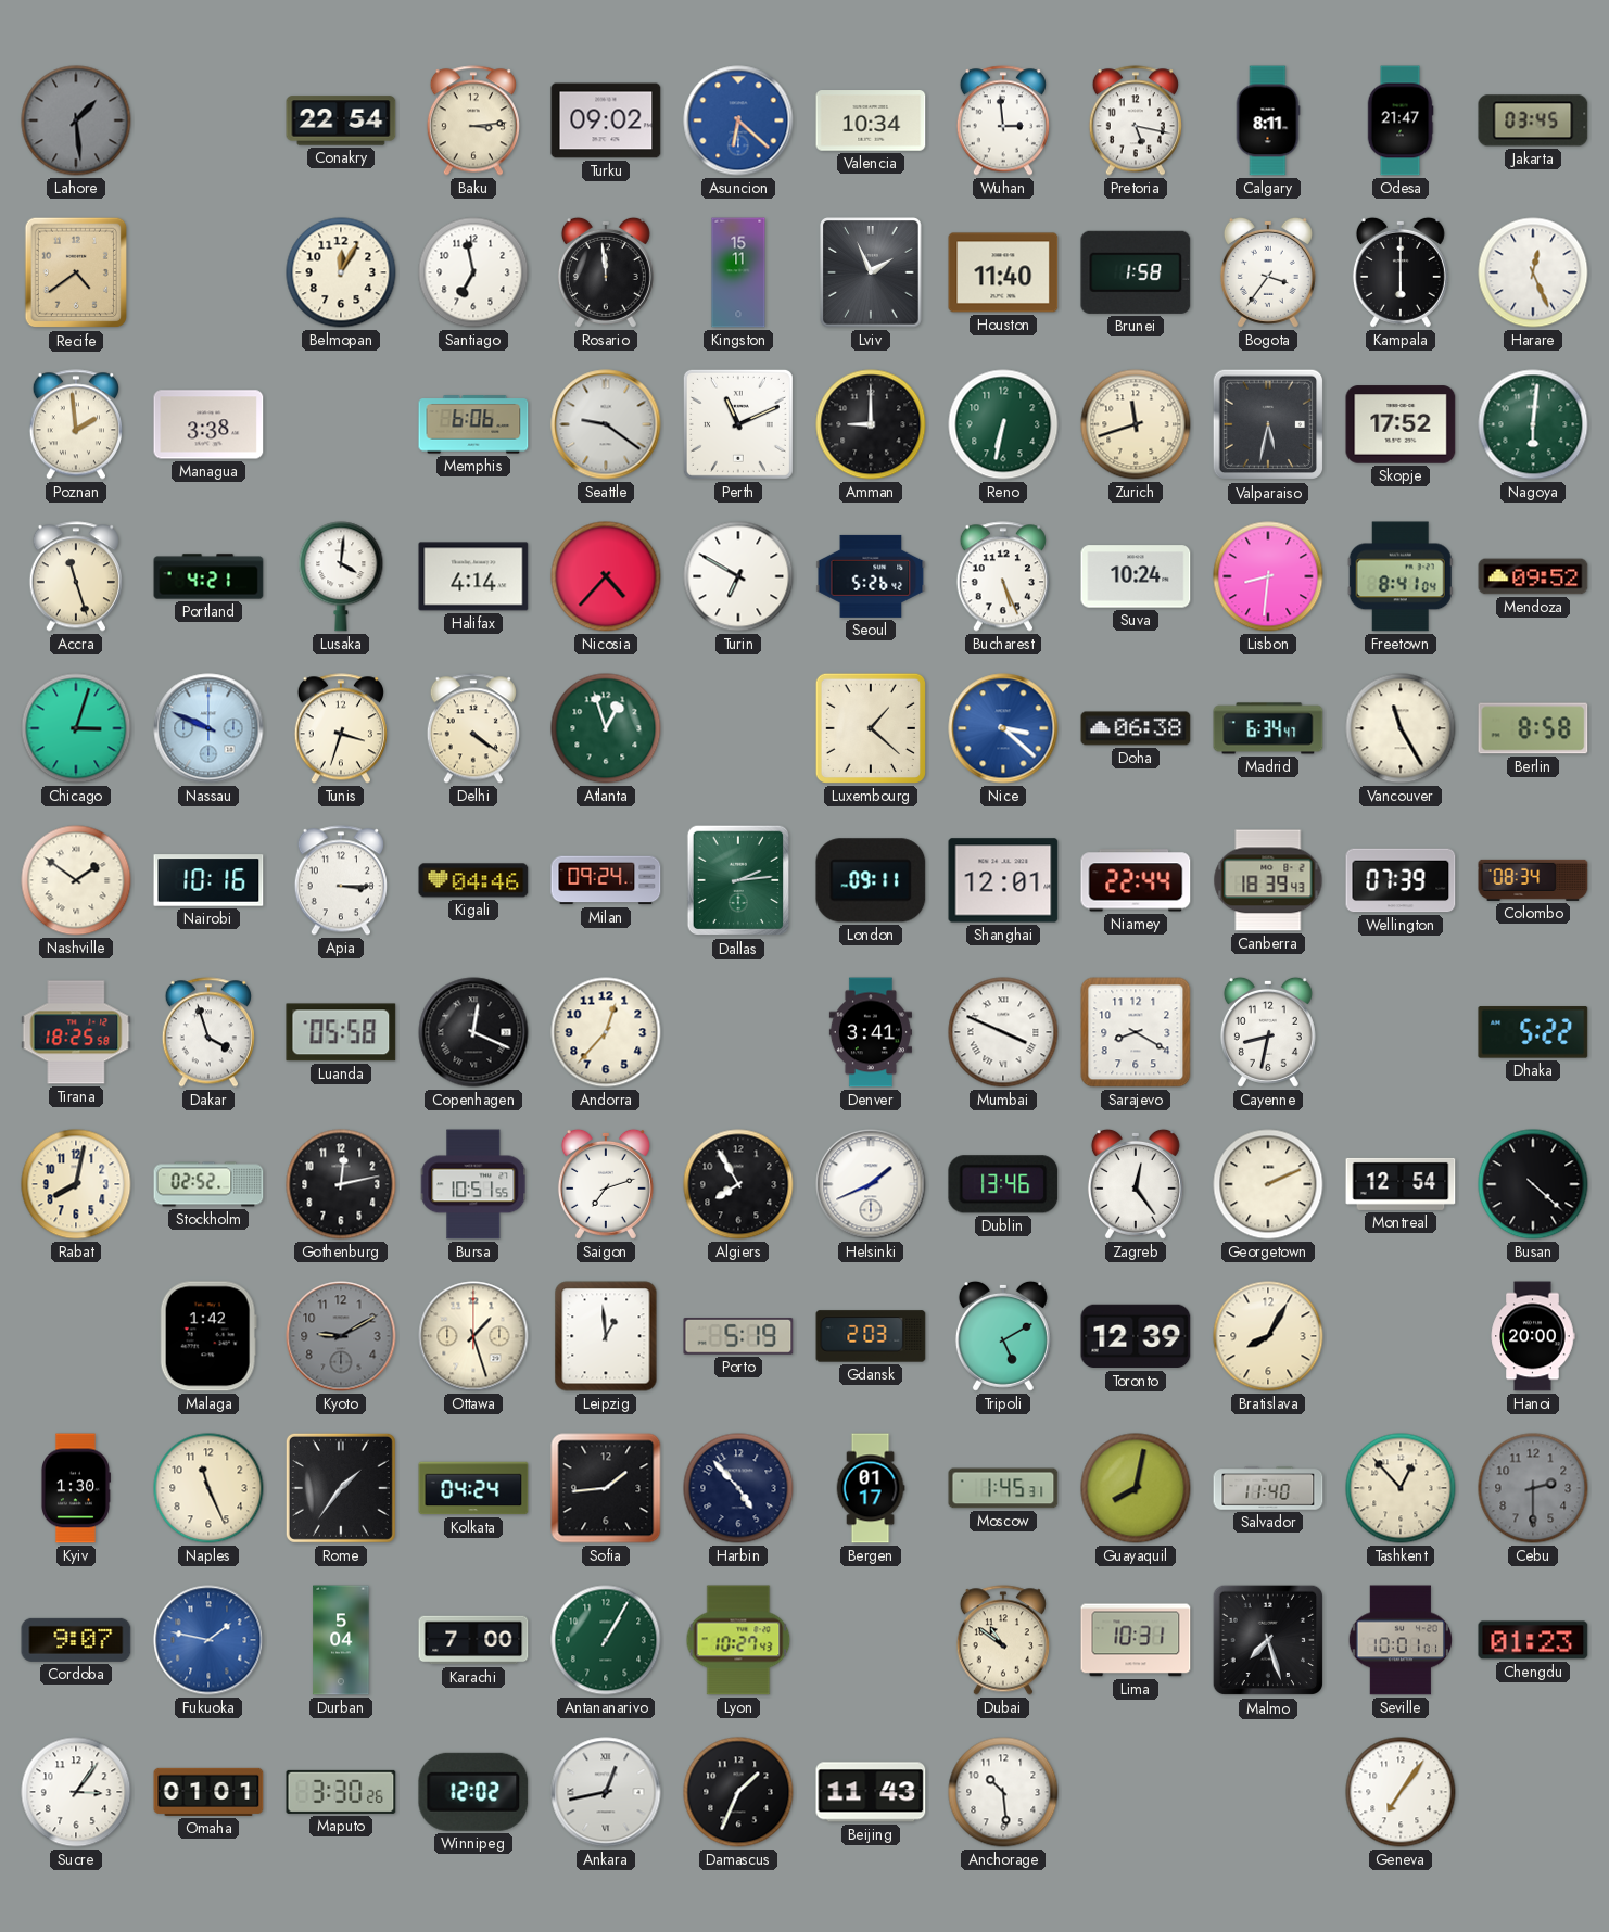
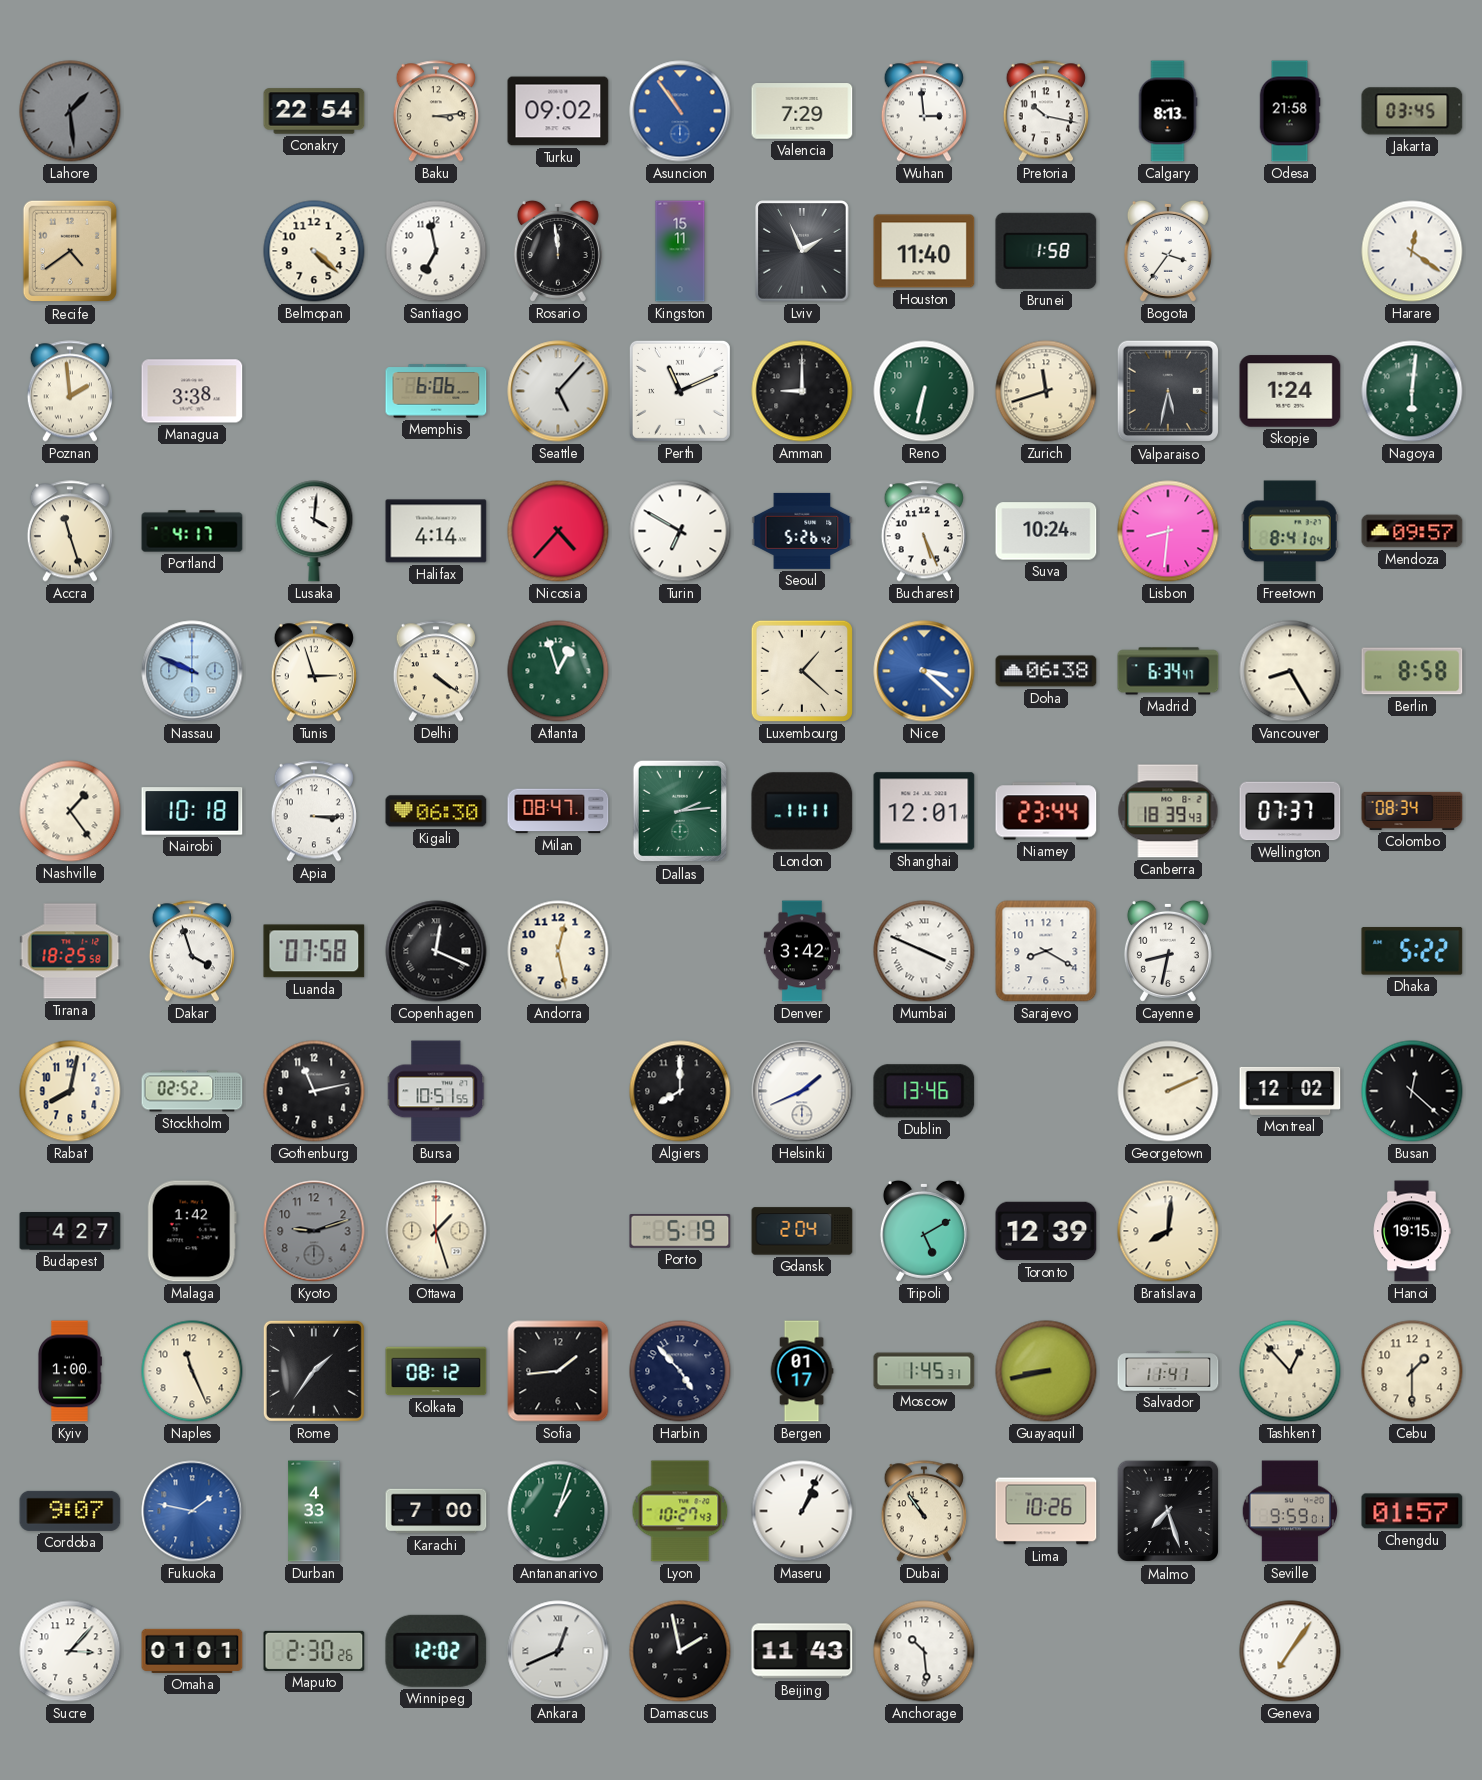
Asuncion: 6:22 -> 10:54 (680, 111)
Valencia: 10:34 -> 7:29 (802, 111)
Pretoria: 5:17 -> 10:17 (1046, 111)
Calgary: 8:11 -> 8:13 (1168, 111)
Odesa: 21:47 -> 21:58 (1290, 111)
Belmopan: 12:05 -> 4:22 (314, 251)
Kampala: 6:00 -> none (1401, 272)
Harare: 12:26 -> 12:21 (1412, 251)
Seattle: 9:21 -> 5:07 (558, 391)
Skopje: 17:52 -> 1:24 (1290, 391)
Portland: 4:21 -> 4:17 (192, 531)
Mendoza: 09:52 -> 09:57 (1412, 531)
Chicago: 3:03 -> none (76, 728)
Tunis: 3:33 -> 2:57 (314, 671)
Vancouver: 11:25 -> 8:25 (1290, 671)
Nashville: 1:51 -> 1:24 (70, 811)
Nairobi: 10:16 -> 10:18 (192, 811)
Kigali: 04:46 -> 06:30 (436, 811)
Milan: 09:24 -> 08:47 (558, 811)
London: 09:11 -> 11:11 (802, 811)
Niamey: 22:44 -> 23:44 (1046, 811)
Wellington: 07:39 -> 07:37 (1290, 811)
Luanda: 05:58 -> 07:58 (314, 951)
Andorra: 12:37 -> 12:28 (558, 951)
Denver: 3:41 -> 3:42 (802, 951)
Gothenburg: 12:13 -> 11:13 (314, 1091)
Saigon: 7:12 -> none (606, 1184)
Algiers: 7:55 -> 8:00 (680, 1091)
Zagreb: 12:24 -> none (1136, 1184)
Montreal: 12:54 -> 12:02 (1290, 1091)
Busan: 4:22 -> 12:22 (1412, 1091)
Budapest: none -> 4:27 (70, 1232)
Kyoto: 9:10 -> 9:12 (314, 1231)
Leipzig: 12:59 -> none (606, 1336)
Gdansk: 2:03 -> 2:04 (802, 1231)
Bratislava: 8:05 -> 8:01 (1168, 1231)
Hanoi: 20:00 -> 19:15 (1412, 1231)
Kyiv: 1:30 -> 1:00 (69, 1371)
Kolkata: 04:24 -> 08:12 (436, 1371)
Guayaquil: 8:02 -> 8:43 (1046, 1371)
Salvador: 11:40 -> 11:41 (1168, 1371)
Cebu: 2:30 -> 1:30 (1412, 1371)
Cebu dial: grey -> cream (1412, 1371)
Durban: 5:04 -> 4:33 (314, 1511)
Antananarivo: 1:05 -> 1:03 (558, 1511)
Maseru: none -> 1:04 (802, 1511)
Dubai: 10:51 -> 10:54 (924, 1511)
Lima: 10:31 -> 10:26 (1046, 1511)
Seville: 10:01 -> 9:59 (1289, 1511)
Chengdu: 01:23 -> 01:57 (1412, 1511)
Sucre: 3:06 -> 3:07 (70, 1651)
Maputo: 3:30 -> 2:30 (314, 1651)
Ankara: 12:43 -> 12:41 (558, 1651)
Damascus: 1:34 -> 1:58 (680, 1651)
